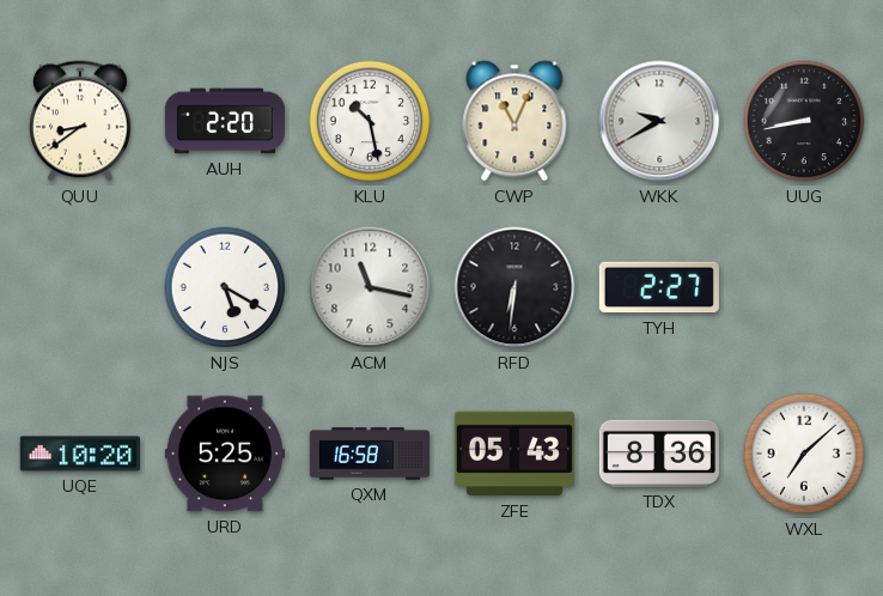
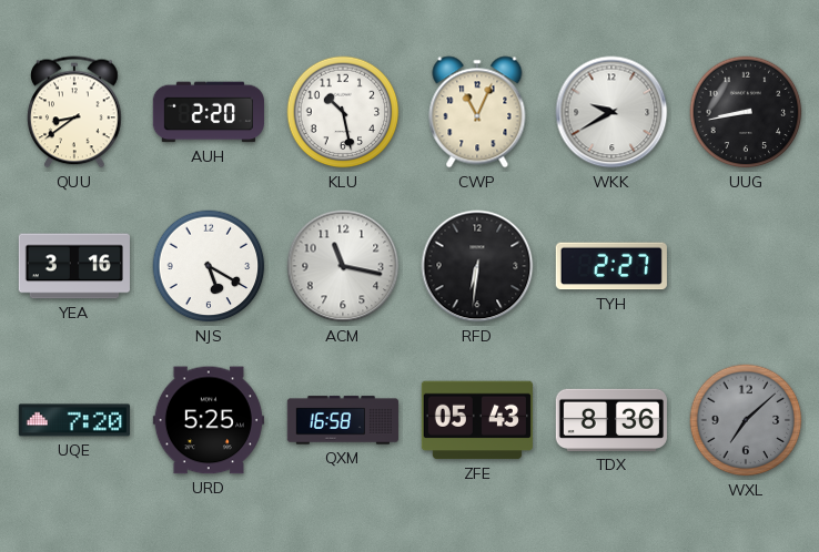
YEA: none -> 3:16 (74, 266)
UQE: 10:20 -> 7:20 (74, 420)
WXL dial: white -> grey (746, 420)
